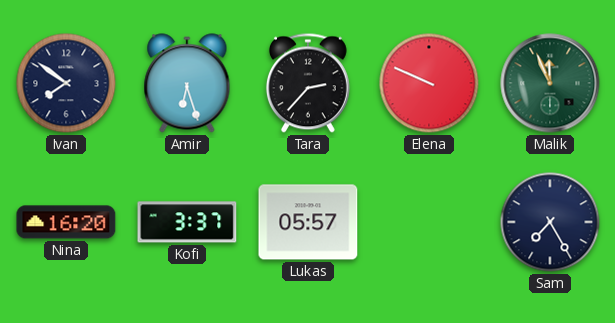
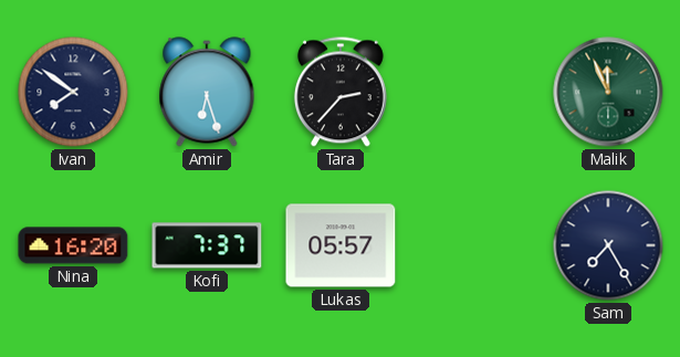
Elena: 9:49 -> none (429, 83)
Kofi: 3:37 -> 7:37 (207, 245)
